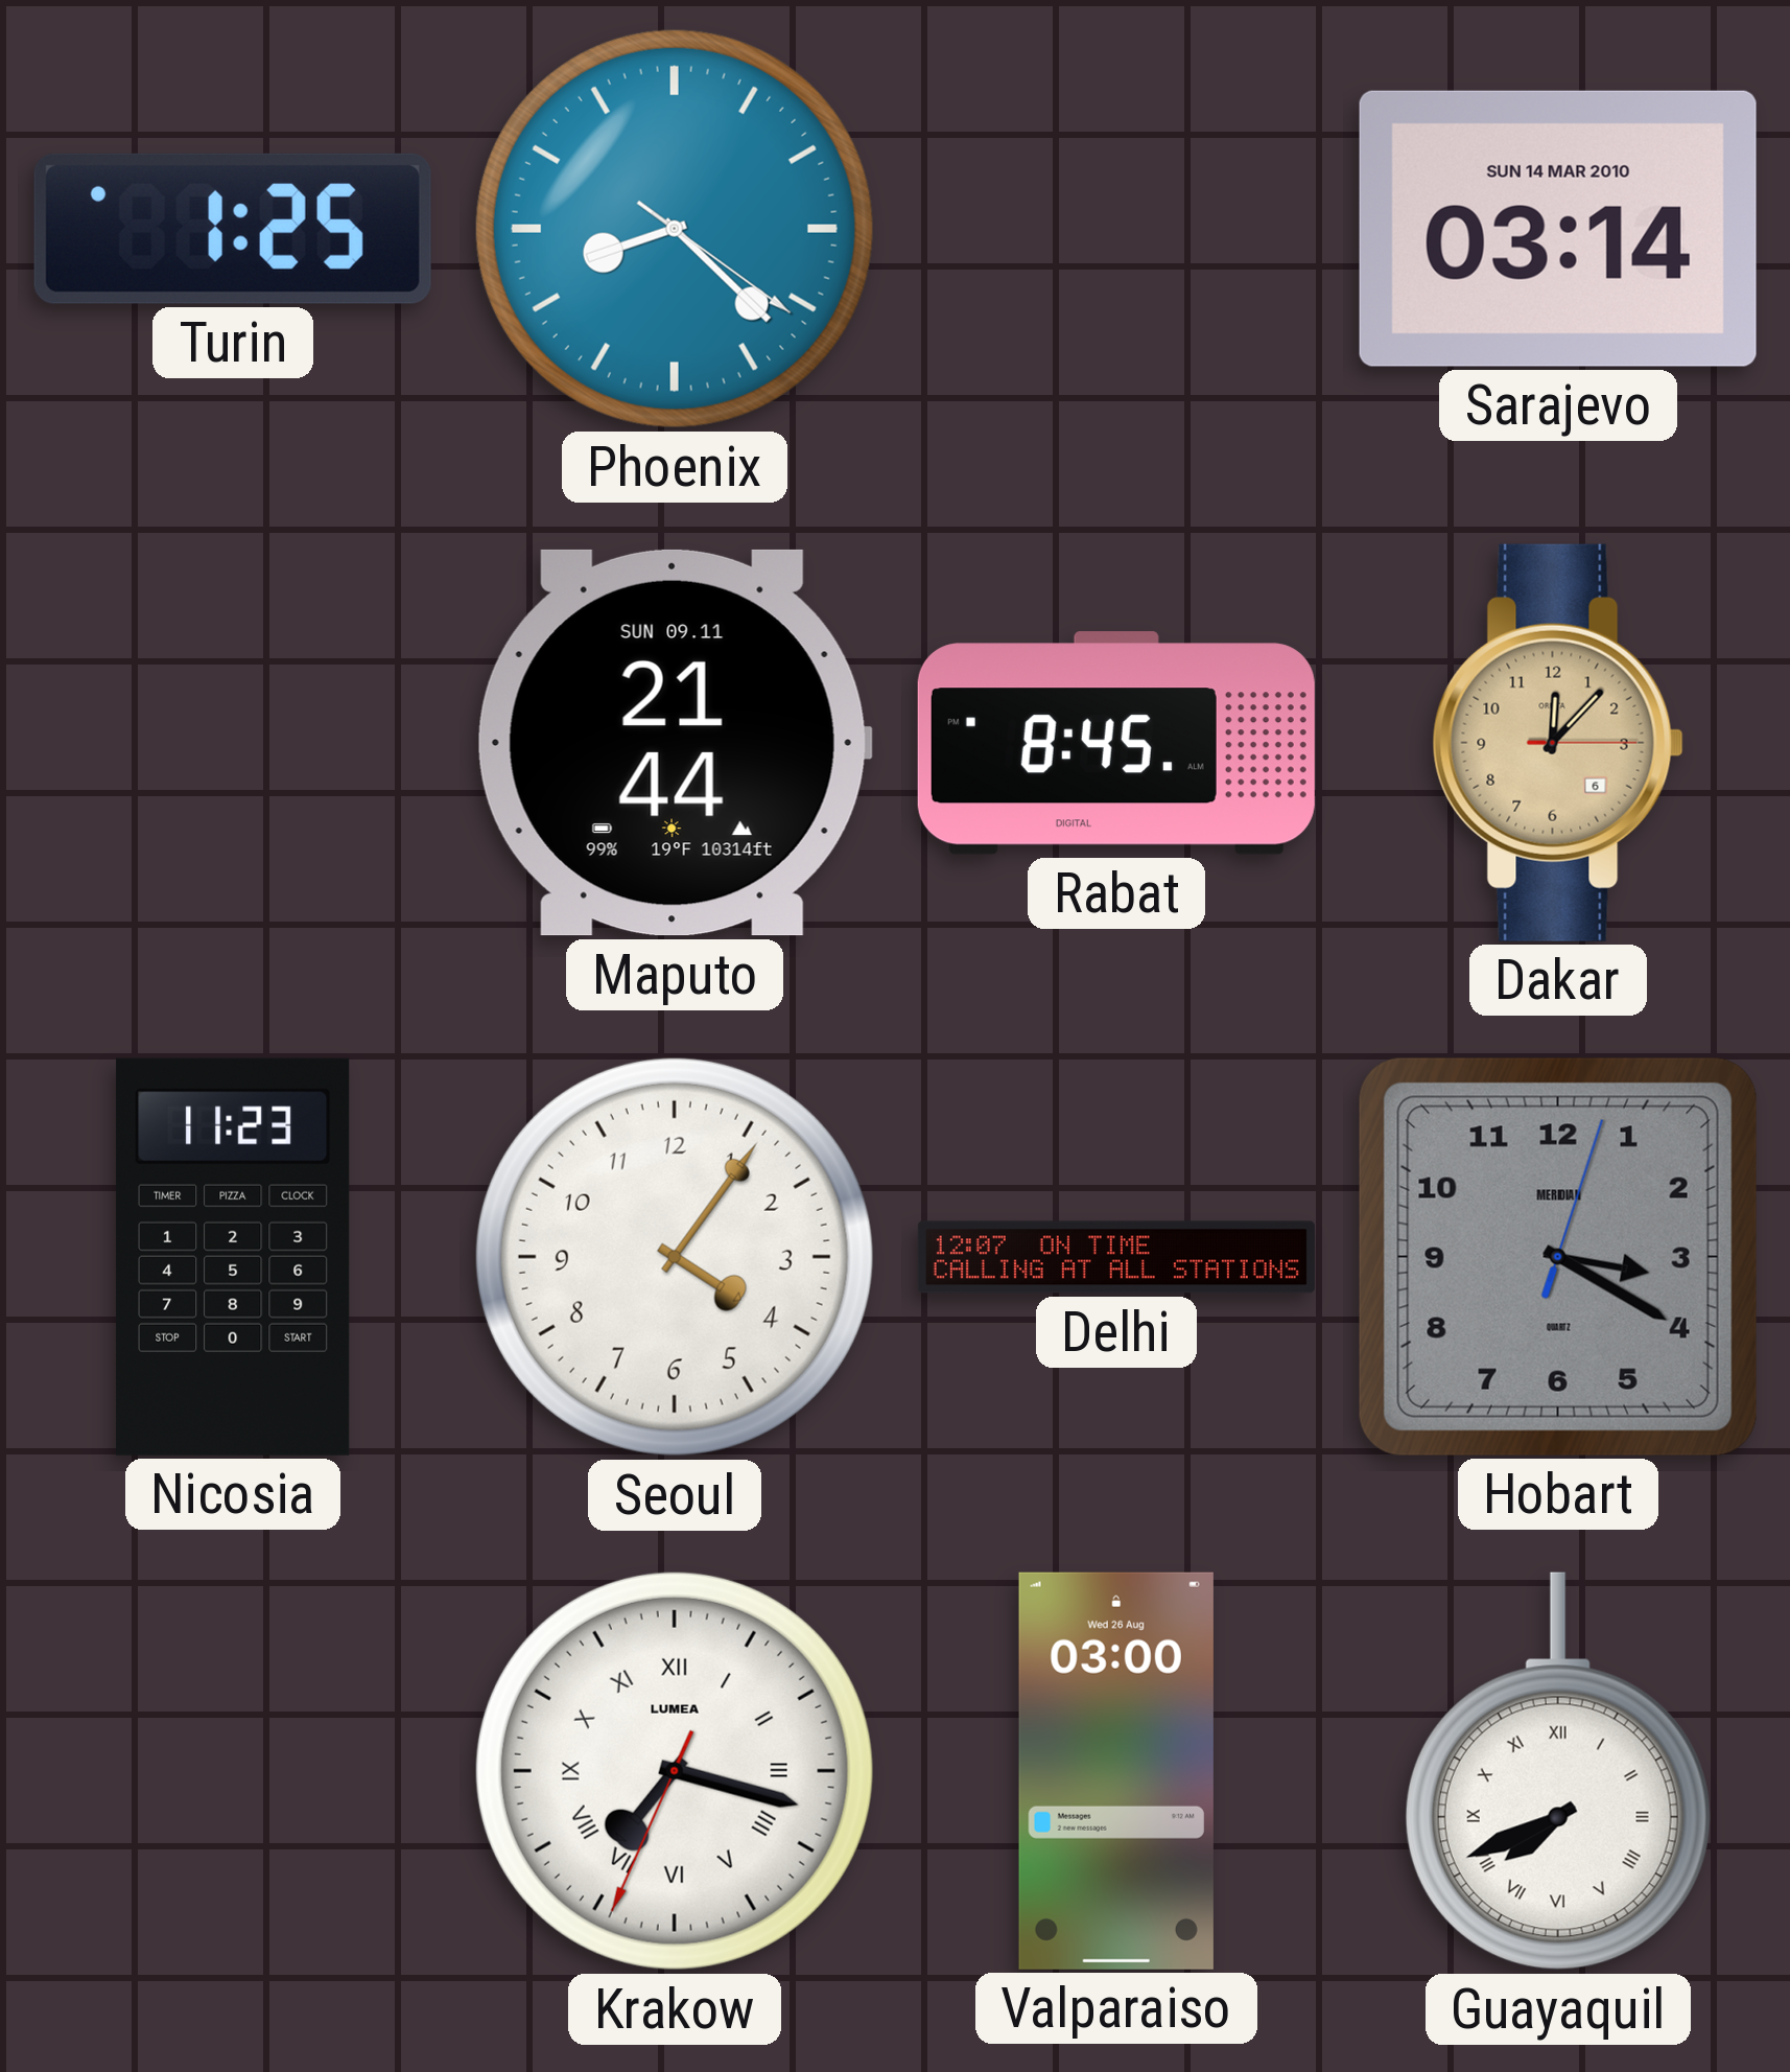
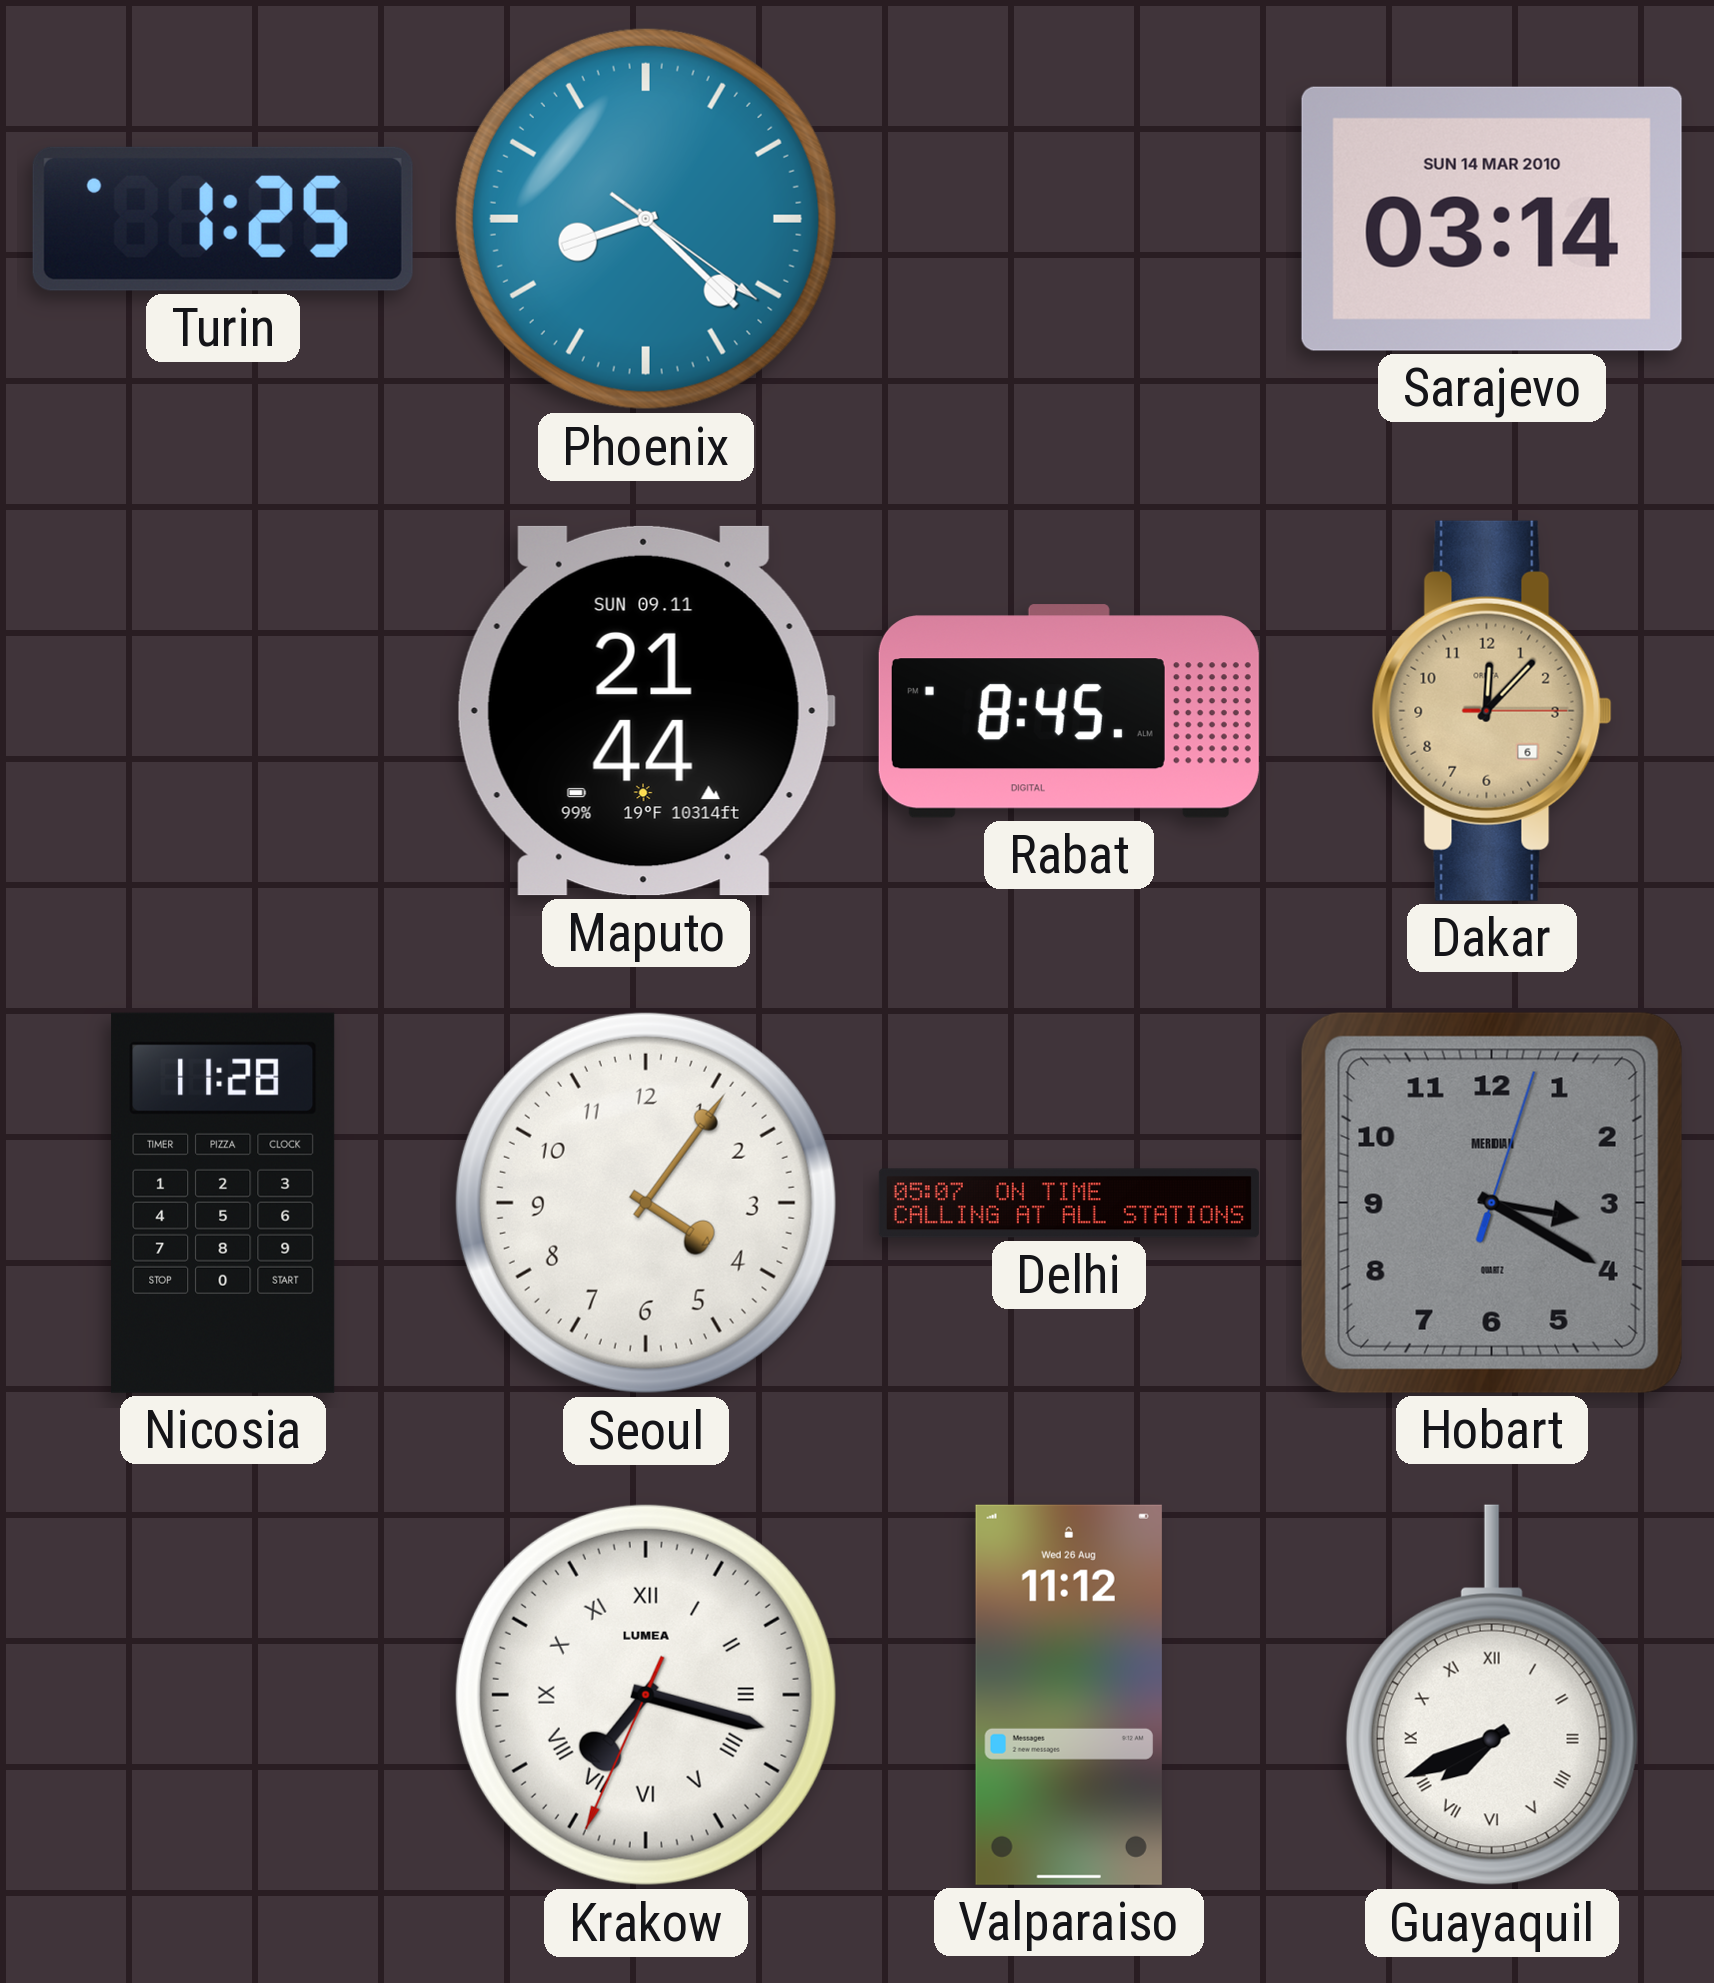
Nicosia: 11:23 -> 11:28 (223, 1203)
Delhi: 12:07 -> 05:07 (1069, 1203)
Valparaiso: 03:00 -> 11:12 (1069, 1695)
